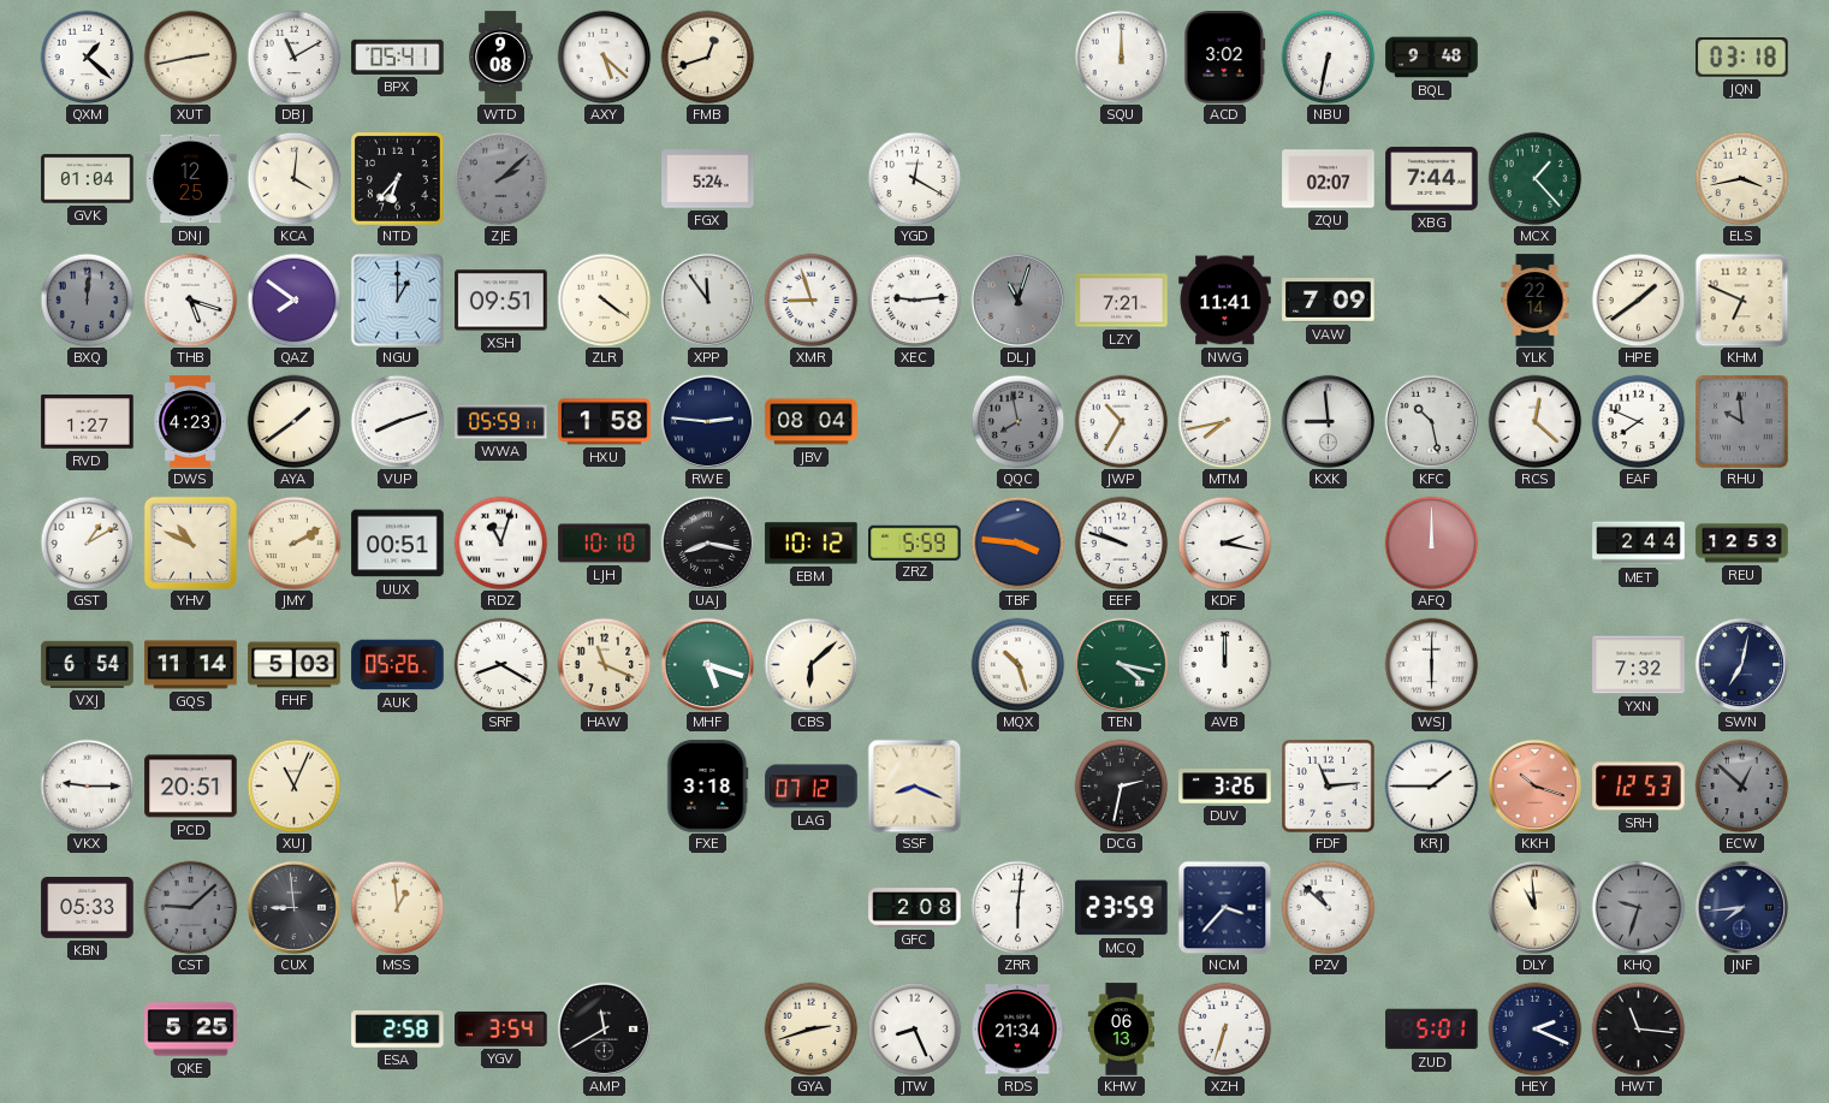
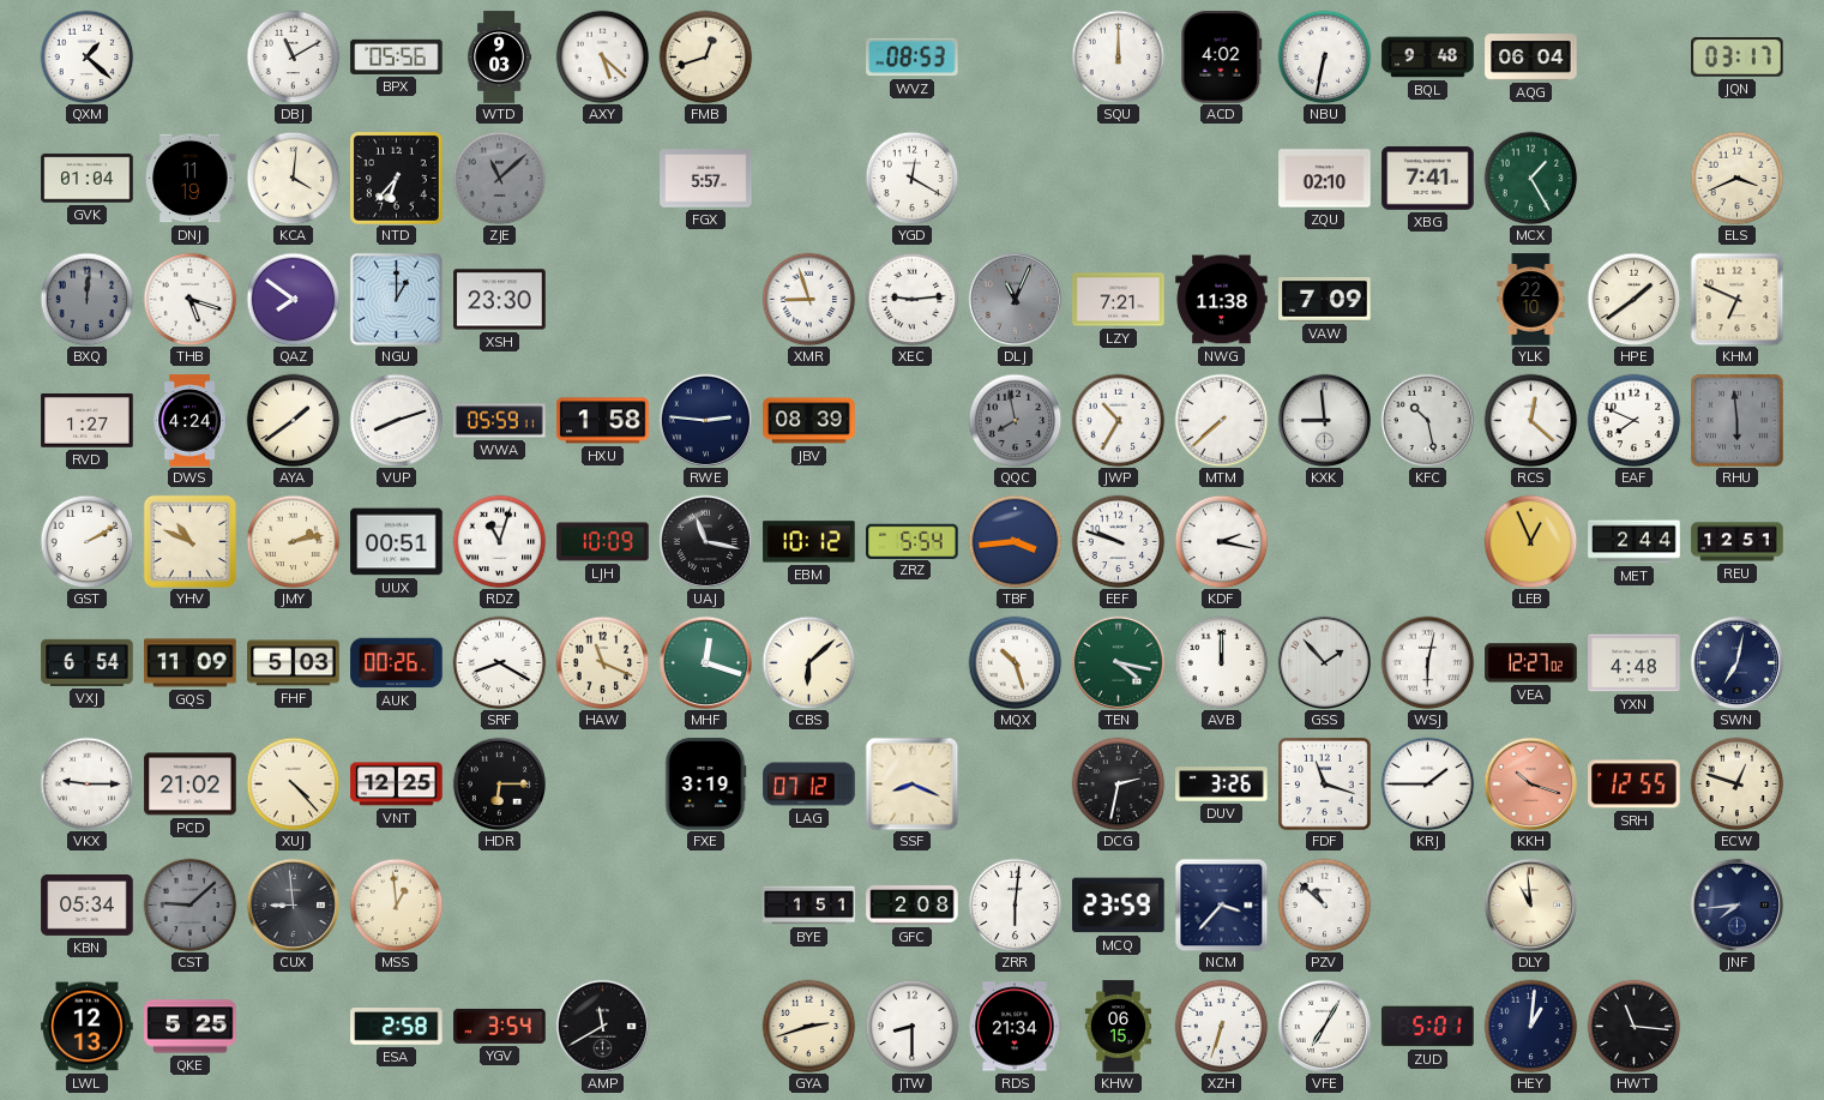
XUT: 2:43 -> none (190, 57)
BPX: 05:41 -> 05:56 (397, 56)
WTD: 9:08 -> 9:03 (500, 58)
WVZ: none -> 08:53 (913, 58)
ACD: 3:02 -> 4:02 (1222, 58)
AQG: none -> 06:04 (1531, 58)
JQN: 03:18 -> 03:17 (1738, 58)
DNJ: 12:25 -> 11:19 (191, 179)
ZJE: 2:08 -> 11:08 (499, 178)
FGX: 5:24 -> 5:57 (706, 179)
ZQU: 02:07 -> 02:10 (1325, 179)
XBG: 7:44 -> 7:41 (1428, 179)
MCX: 1:23 -> 1:25 (1530, 178)
ELS: 3:43 -> 3:41 (1736, 178)
XSH: 09:51 -> 23:30 (500, 300)
ZLR: 4:21 -> none (604, 300)
XPP: 11:54 -> none (707, 300)
DLJ: 11:03 -> 11:04 (1015, 299)
NWG: 11:41 -> 11:38 (1222, 300)
YLK: 22:14 -> 22:10 (1531, 300)
DWS: 4:23 -> 4:24 (189, 421)
JBV: 08:04 -> 08:39 (809, 421)
MTM: 7:43 -> 7:38 (1221, 420)
RHU: 9:59 -> 5:59 (1738, 421)
GST: 1:10 -> 2:10 (86, 541)
JMY: 2:10 -> 2:13 (293, 541)
LJH: 10:10 -> 10:09 (603, 542)
UAJ: 8:17 -> 11:17 (705, 541)
ZRZ: 5:59 -> 5:54 (913, 541)
TBF: 3:46 -> 3:44 (1015, 541)
AFQ: 12:00 -> none (1431, 542)
LEB: none -> 12:56 (1530, 541)
REU: 12:53 -> 12:51 (1738, 542)
GQS: 11:14 -> 11:09 (191, 663)
AUK: 05:26 -> 00:26 (397, 663)
MHF: 5:18 -> 12:18 (705, 662)
GSS: none -> 1:53 (1324, 662)
WSJ: 6:00 -> 6:02 (1427, 662)
VEA: none -> 12:27 (1531, 663)
YXN: 7:32 -> 4:48 (1635, 663)
PCD: 20:51 -> 21:02 (191, 785)
XUJ: 11:04 -> 4:23 (293, 783)
VNT: none -> 12:25 (397, 785)
HDR: none -> 6:15 (499, 783)
FXE: 3:18 -> 3:19 (706, 785)
FDF: 11:14 -> 11:18 (1325, 785)
SRH: 12:53 -> 12:55 (1635, 785)
ECW: 12:52 -> 12:48 (1736, 783)
ECW dial: grey -> cream (1736, 783)
KBN: 05:33 -> 05:34 (88, 906)
BYE: none -> 1:51 (809, 906)
KHQ: 9:33 -> none (1638, 907)
LWL: none -> 12:13 (88, 1027)
JTW: 8:26 -> 8:30 (911, 1026)
KHW: 06:13 -> 06:15 (1118, 1027)
VFE: none -> 7:05 (1324, 1026)
HEY: 2:19 -> 1:01 (1530, 1026)
